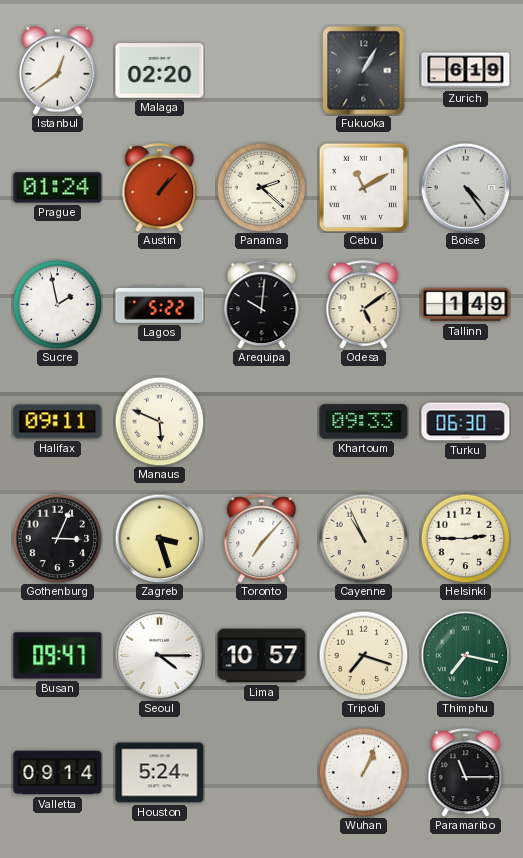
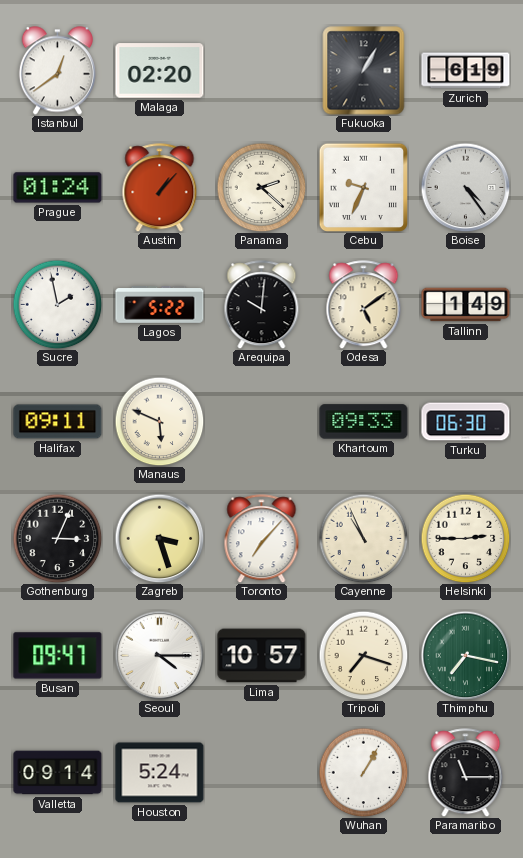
Cebu: 11:10 -> 9:34 (363, 187)
Wuhan: 1:04 -> 1:05 (363, 772)
